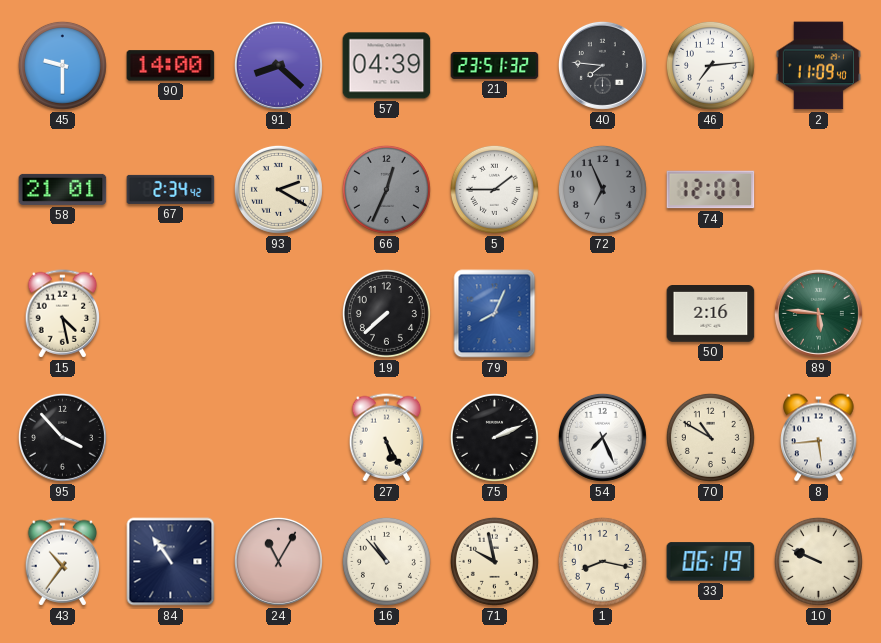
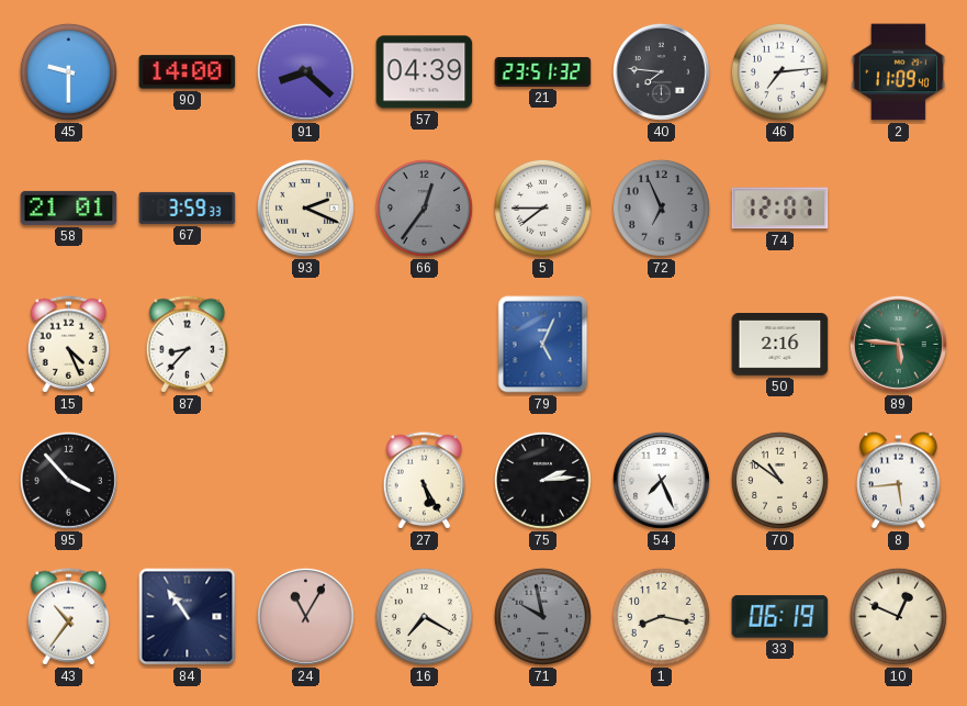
67: 2:34 -> 3:59 (188, 208)
93: 2:20 -> 2:19 (305, 208)
66: 12:34 -> 12:36 (424, 208)
5: 1:45 -> 7:45 (542, 208)
15: 4:28 -> 4:26 (69, 345)
87: none -> 8:37 (188, 345)
19: 7:38 -> none (386, 313)
79: 8:04 -> 5:04 (543, 345)
75: 2:11 -> 2:14 (542, 480)
70: 10:50 -> 10:51 (779, 480)
16: 10:53 -> 7:20 (424, 616)
71 dial: cream -> grey (542, 616)
10: 9:49 -> 12:49 (898, 616)
